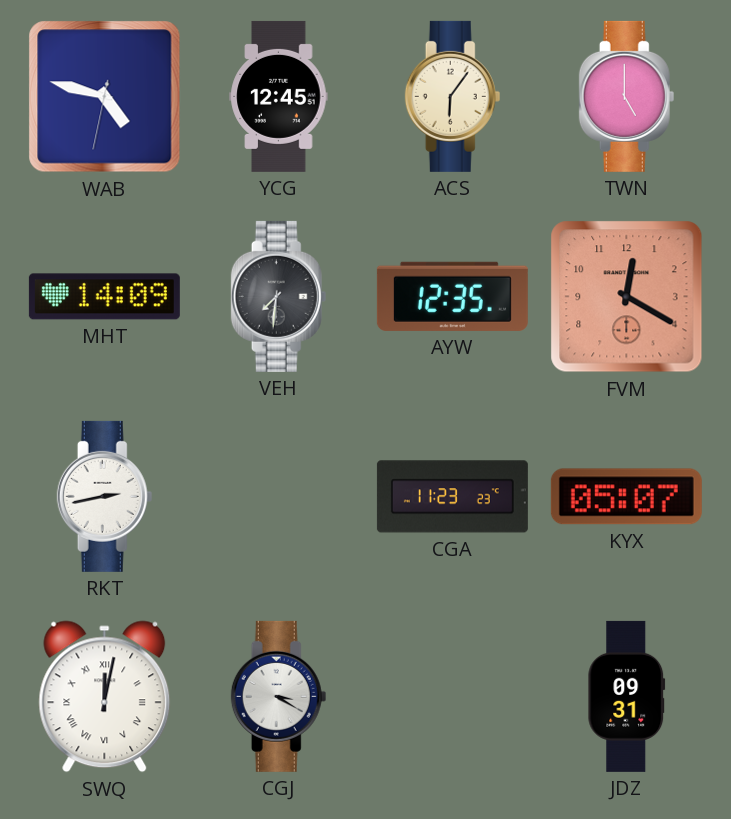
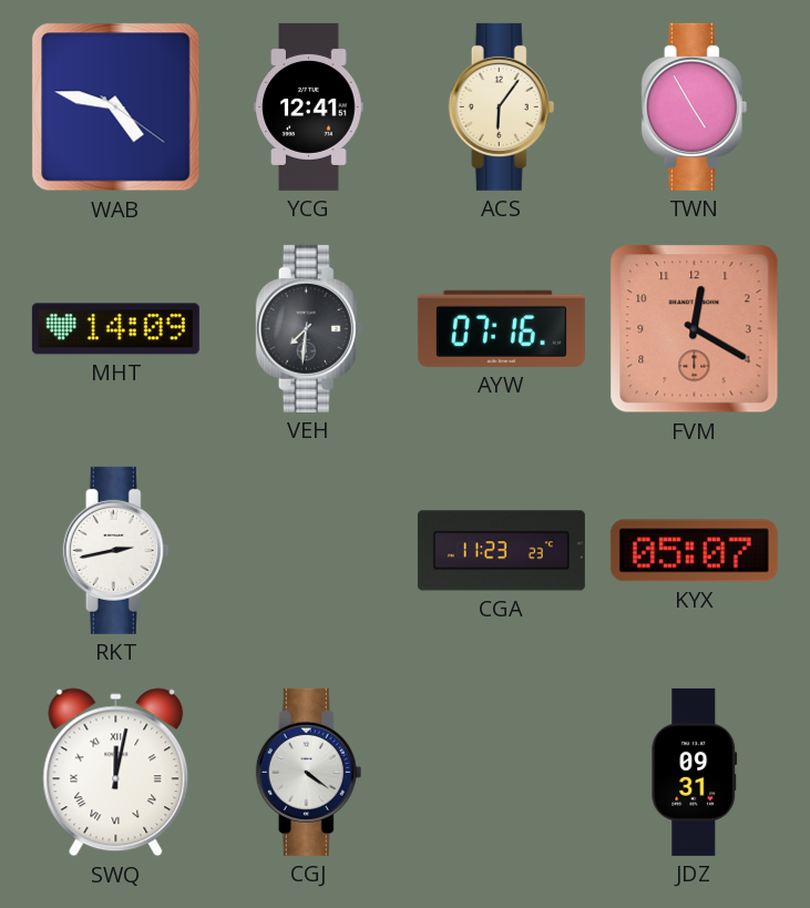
WAB: 4:47:32 -> 4:47:21 (116, 108)
YCG: 12:45 -> 12:41 (309, 106)
TWN: 5:00 -> 4:55 (695, 106)
AYW: 12:35 -> 07:16 (501, 328)
CGJ: 3:20 -> 4:21 (309, 772)
